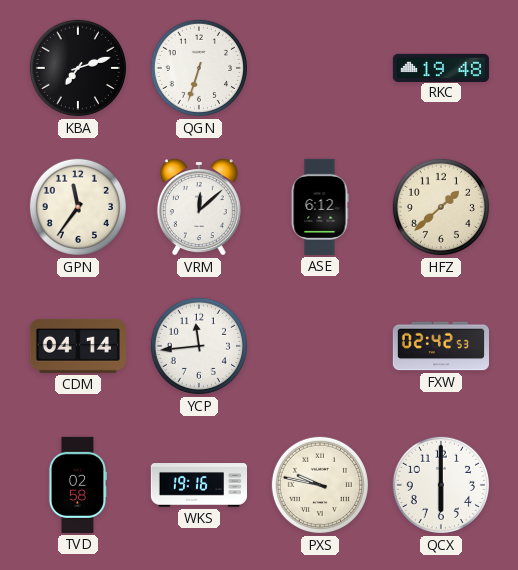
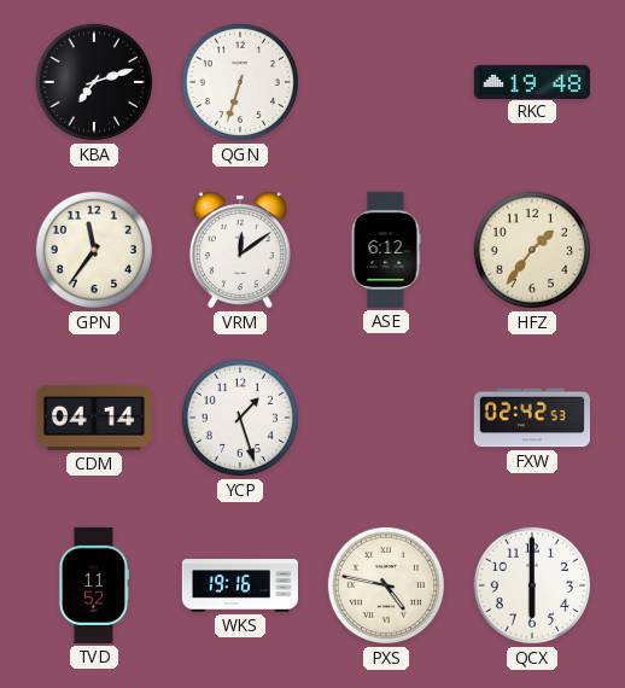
VRM: 12:08 -> 12:09 (240, 250)
HFZ: 1:38 -> 1:36 (532, 250)
YCP: 11:44 -> 1:27 (240, 418)
TVD: 02:58 -> 11:52 (93, 585)
PXS: 9:47 -> 4:47 (386, 585)
